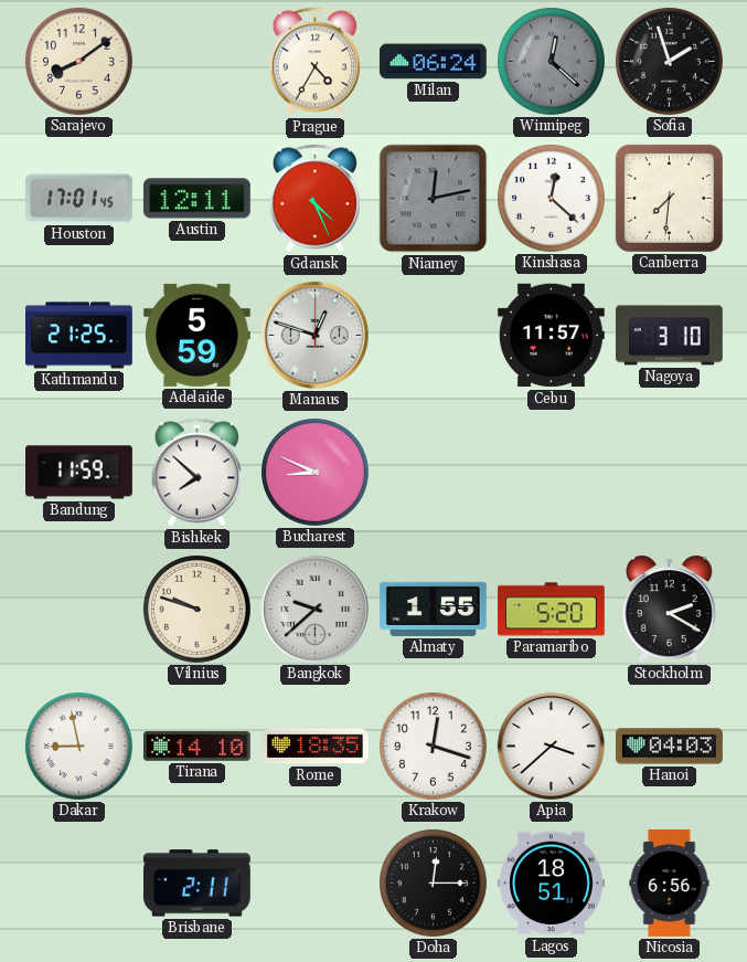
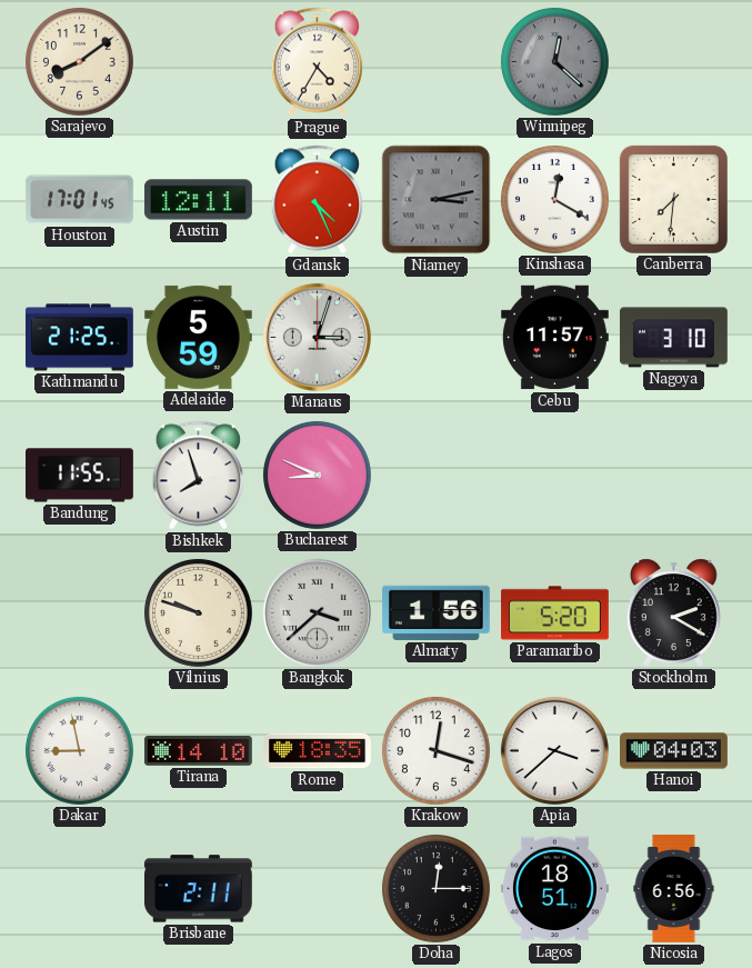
Milan: 06:24 -> none (433, 62)
Sofia: 1:57 -> none (669, 61)
Niamey: 12:13 -> 3:13 (437, 200)
Kinshasa: 12:22 -> 12:20 (554, 199)
Manaus: 12:48 -> 3:03 (317, 337)
Bandung: 11:59 -> 11:55 (80, 476)
Bishkek: 7:52 -> 7:57 (198, 476)
Bangkok: 9:38 -> 3:38 (317, 612)
Almaty: 1:55 -> 1:56 (435, 612)
